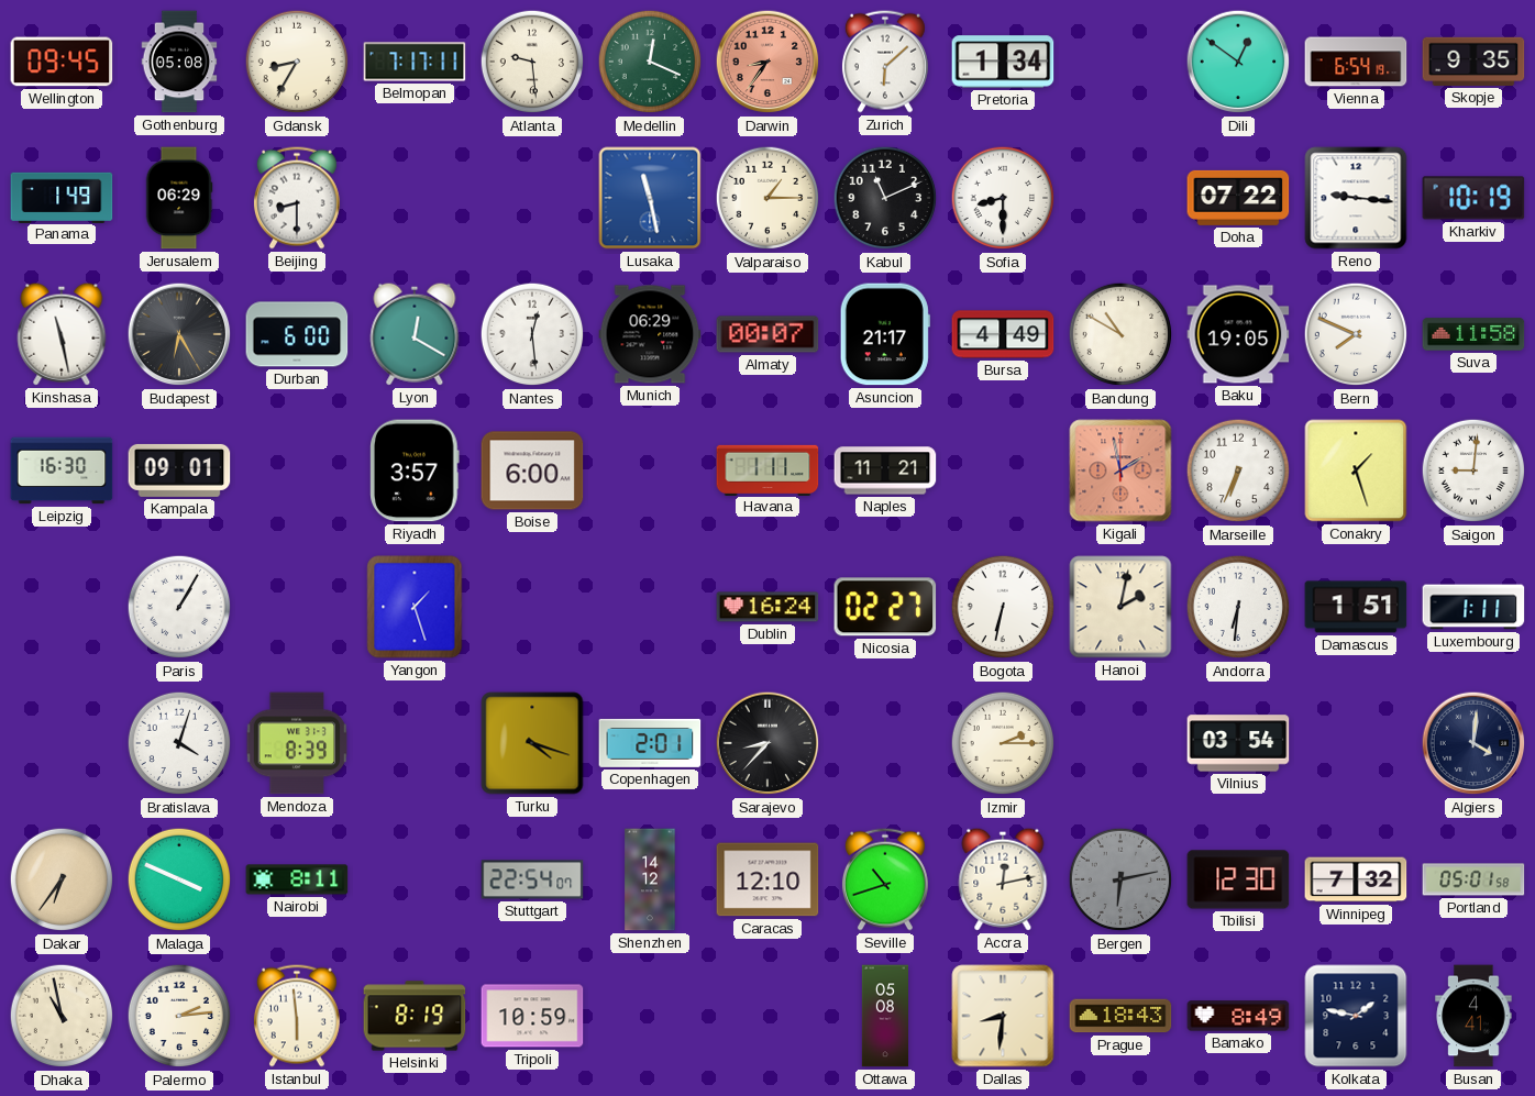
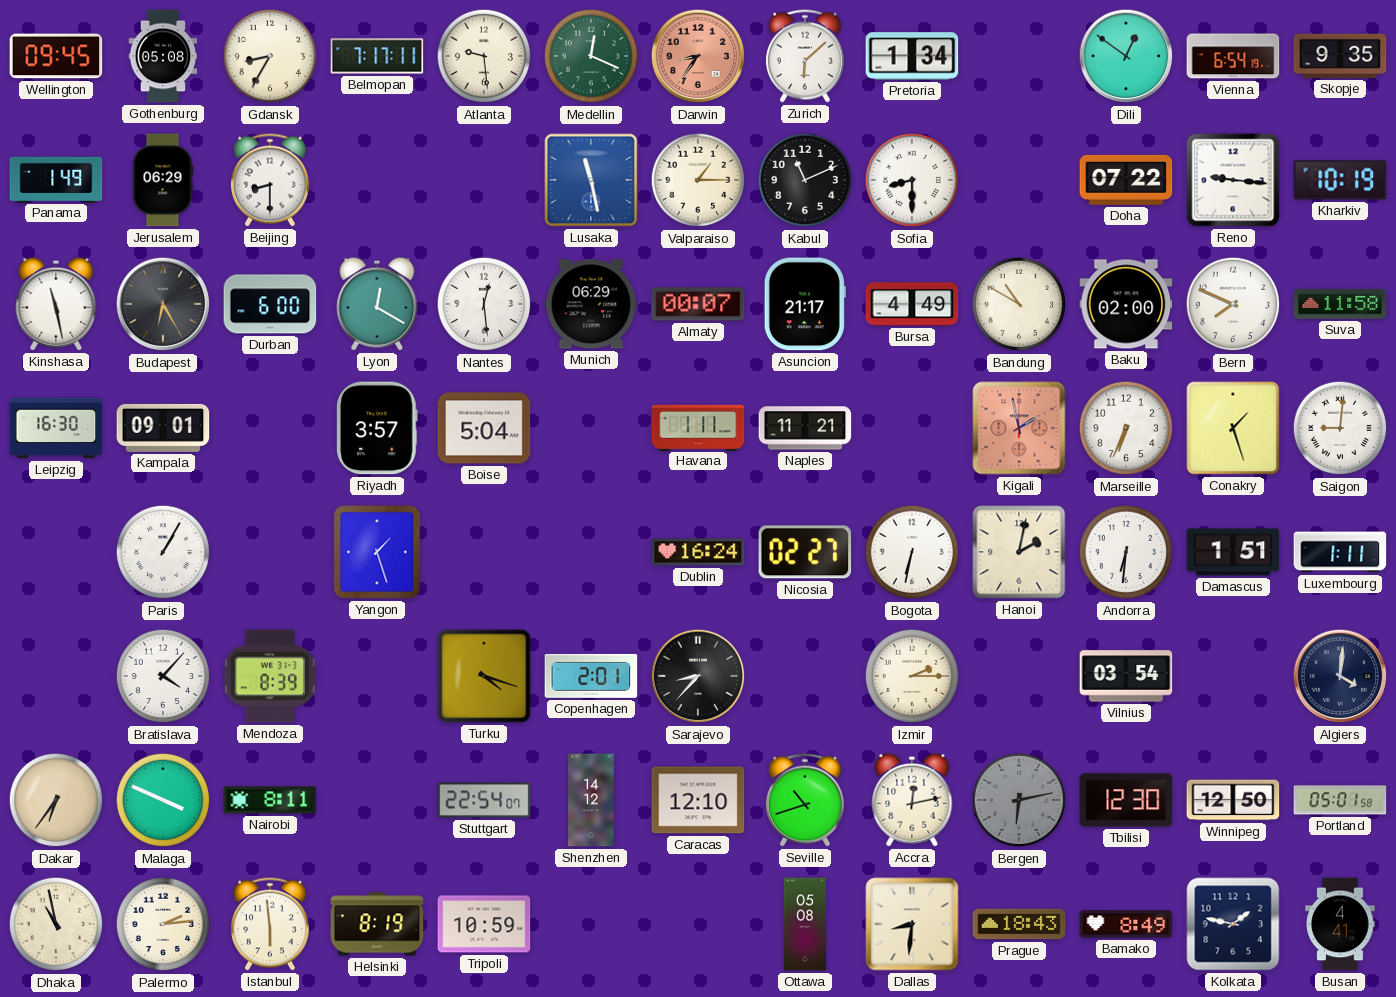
Baku: 19:05 -> 02:00 (1126, 304)
Boise: 6:00 -> 5:04 (484, 428)
Bratislava: 4:03 -> 4:07 (163, 676)
Winnipeg: 7:32 -> 12:50 (1233, 800)
